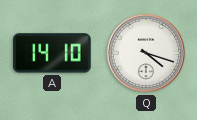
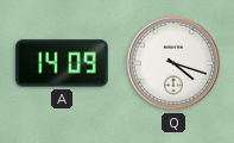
A: 14:10 -> 14:09 (62, 63)
